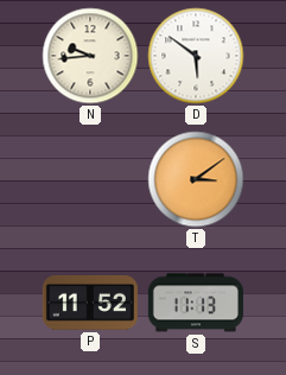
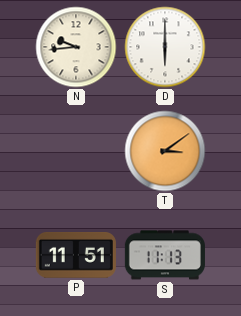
D: 5:51 -> 6:00 (165, 47)
P: 11:52 -> 11:51 (76, 256)
